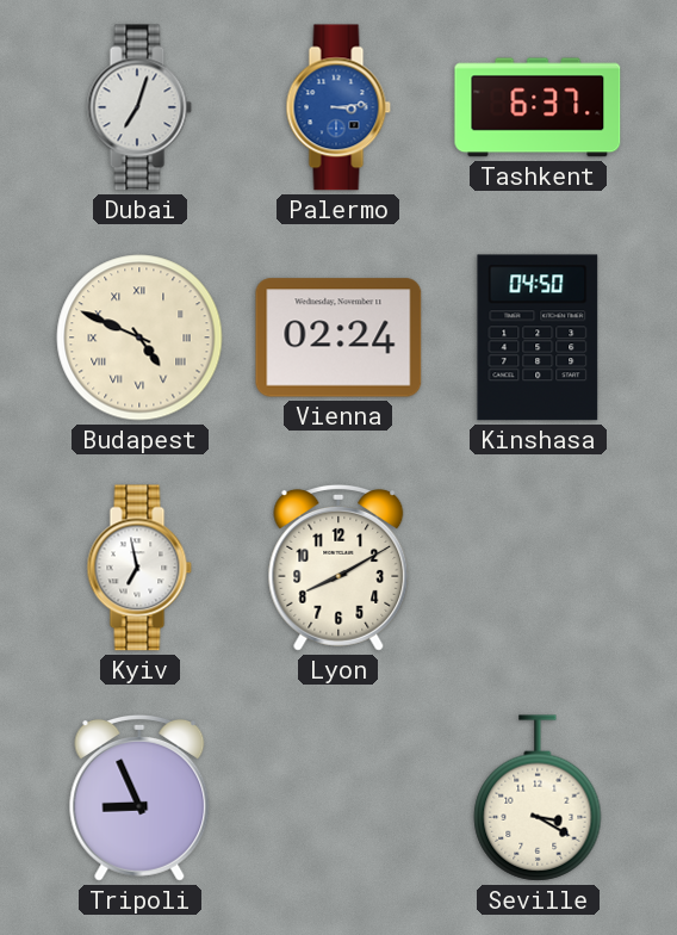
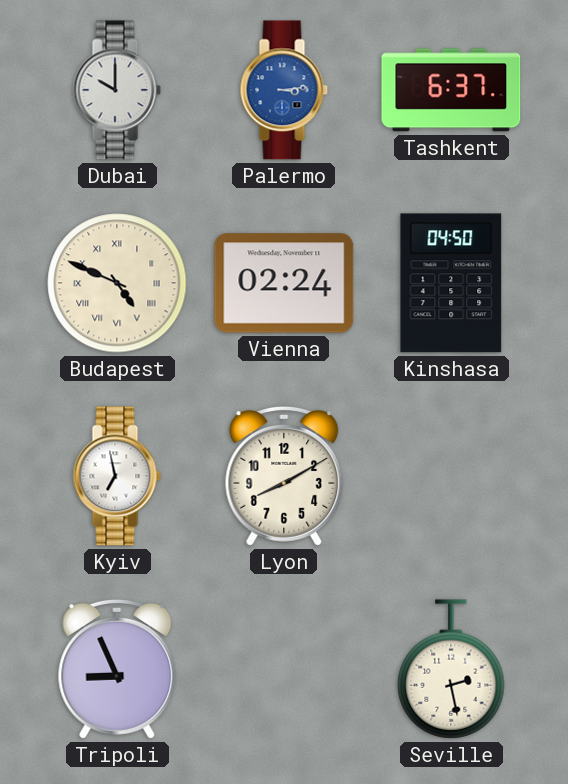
Dubai: 7:03 -> 10:00 (117, 90)
Seville: 3:20 -> 2:28 (451, 669)
